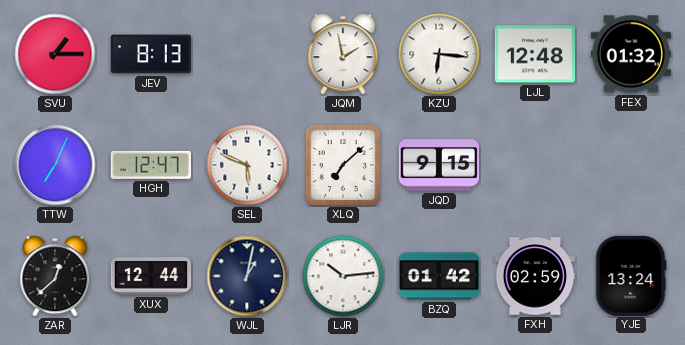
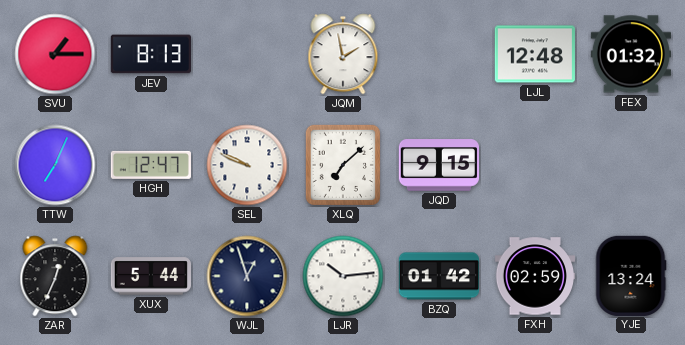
KZU: 6:16 -> none (439, 54)
SEL: 5:49 -> 9:49 (247, 165)
ZAR: 12:38 -> 12:34 (55, 276)
XUX: 12:44 -> 5:44 (151, 276)
WJL: 1:02 -> 12:57 (247, 276)
